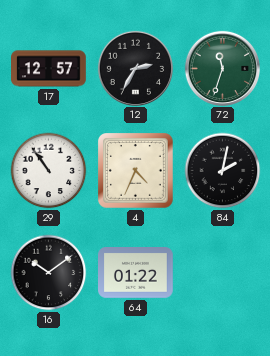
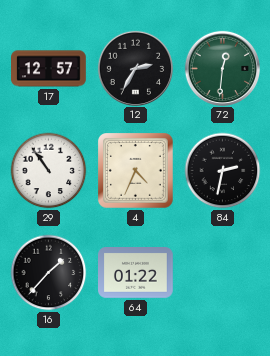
72: 11:33 -> 12:31 (222, 68)
84: 2:02 -> 2:32 (223, 171)
16: 10:09 -> 1:37 (49, 273)
